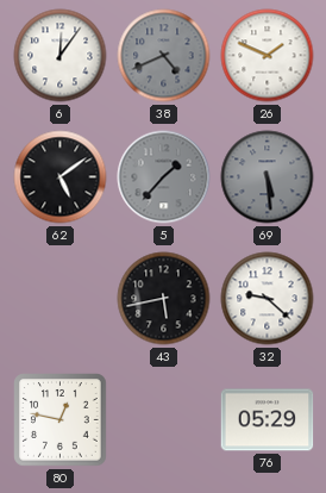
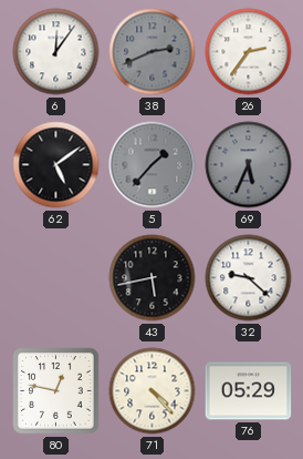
38: 4:41 -> 2:41 (153, 52)
26: 1:49 -> 2:36 (249, 52)
69: 5:29 -> 5:34 (249, 165)
71: none -> 4:23 (153, 391)
